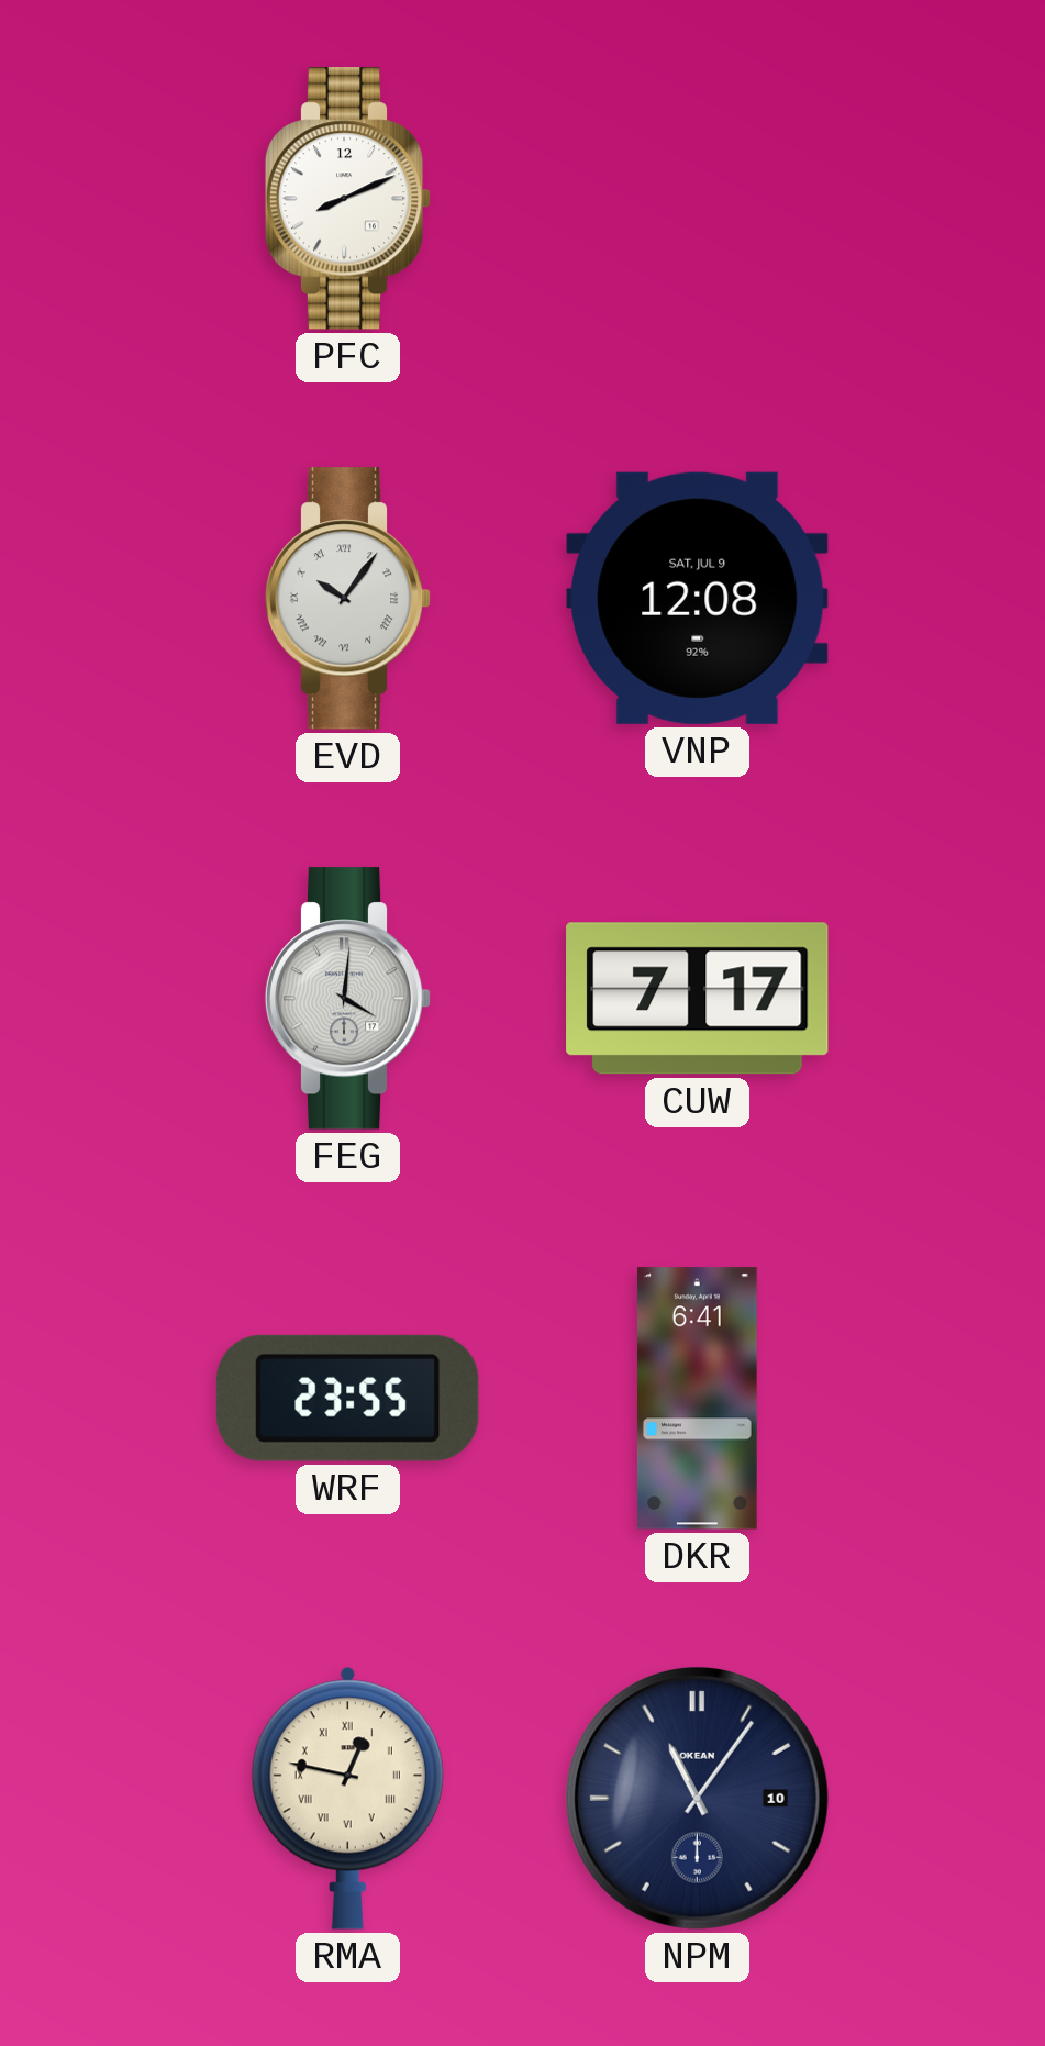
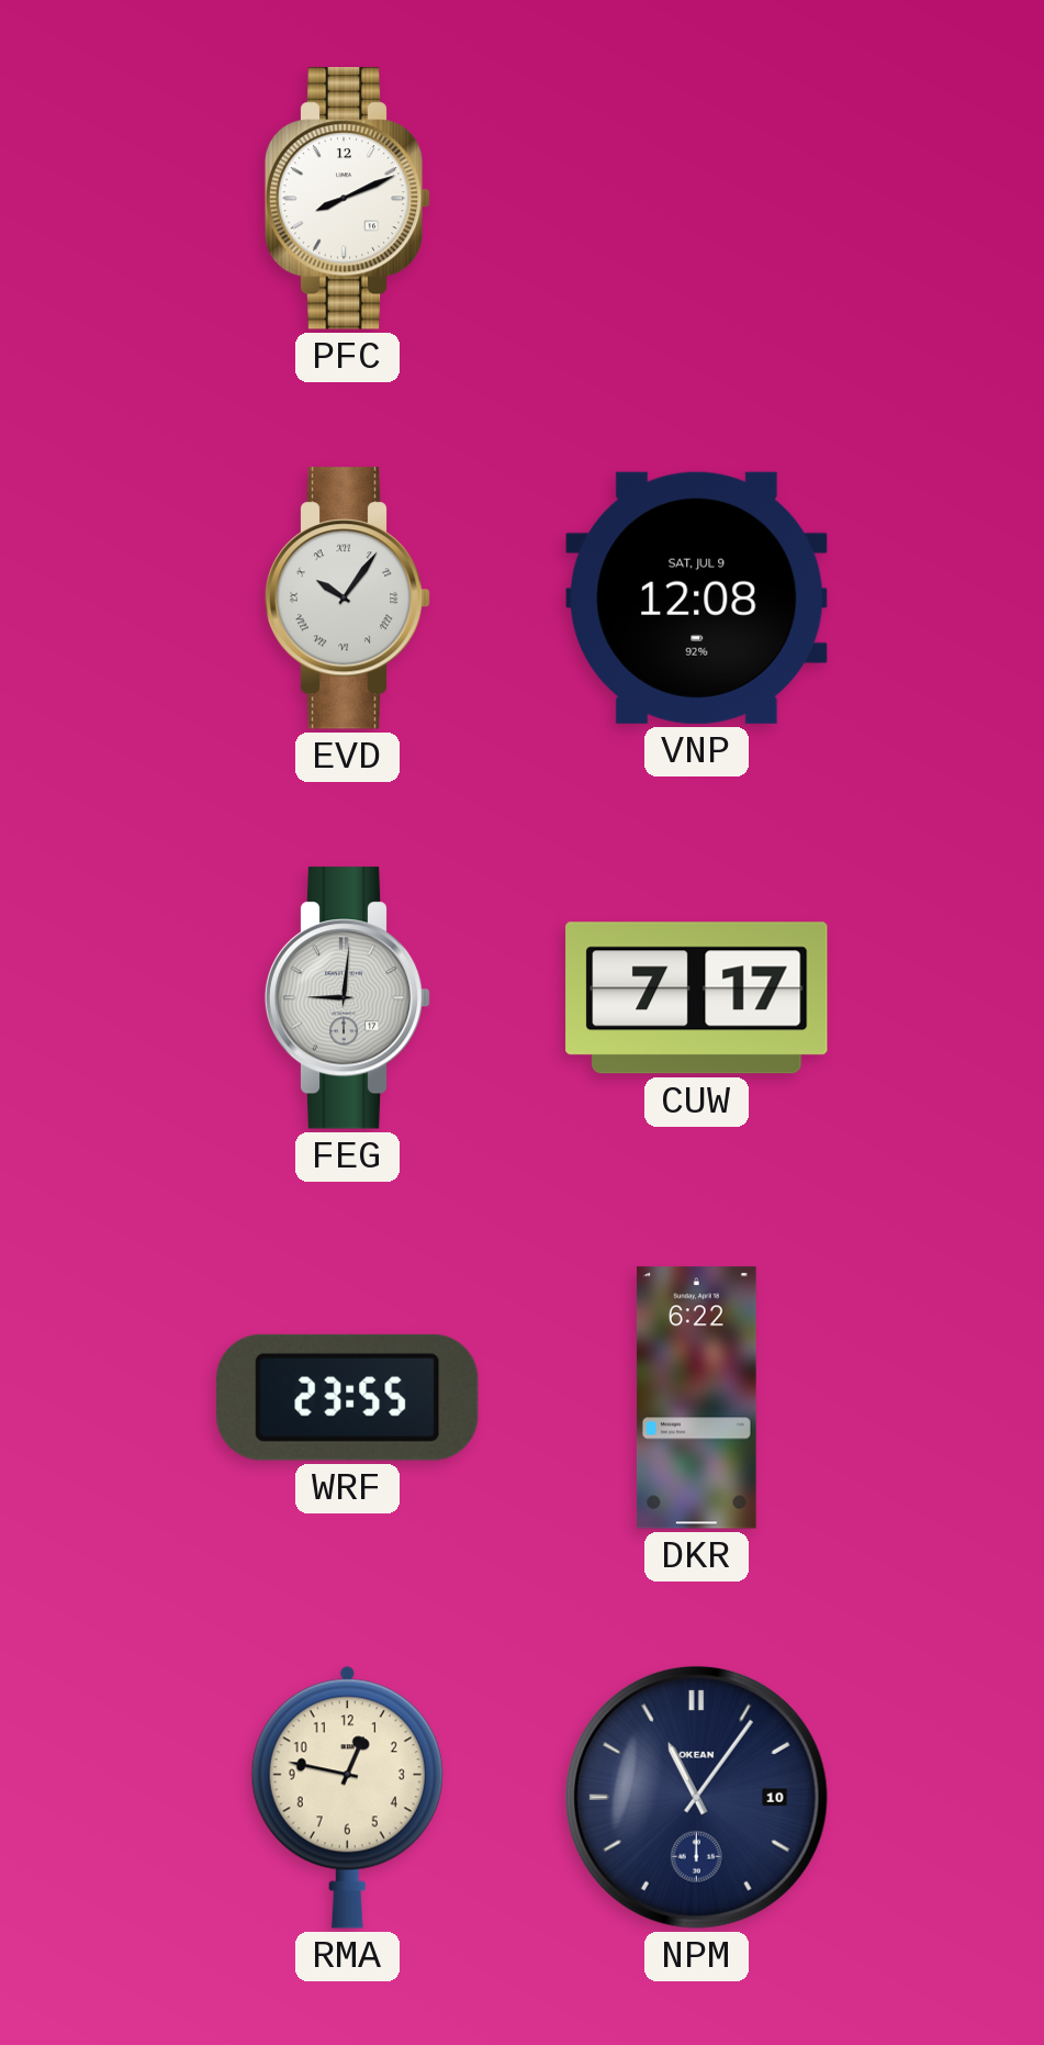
FEG: 4:01 -> 9:01 (348, 998)
DKR: 6:41 -> 6:22 (696, 1398)
RMA numerals: Roman -> Arabic (347, 1797)
